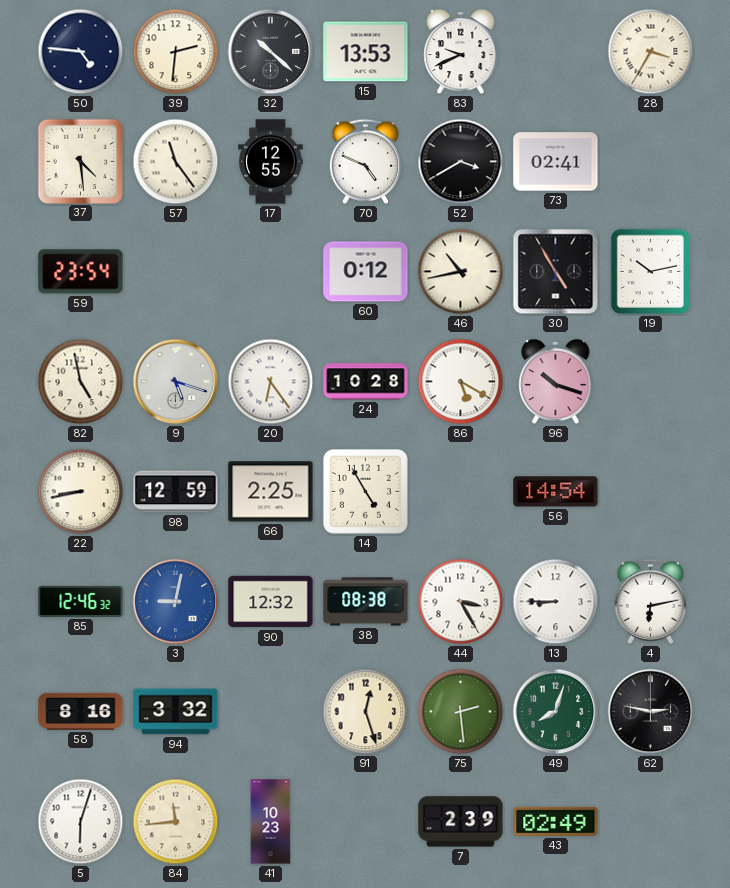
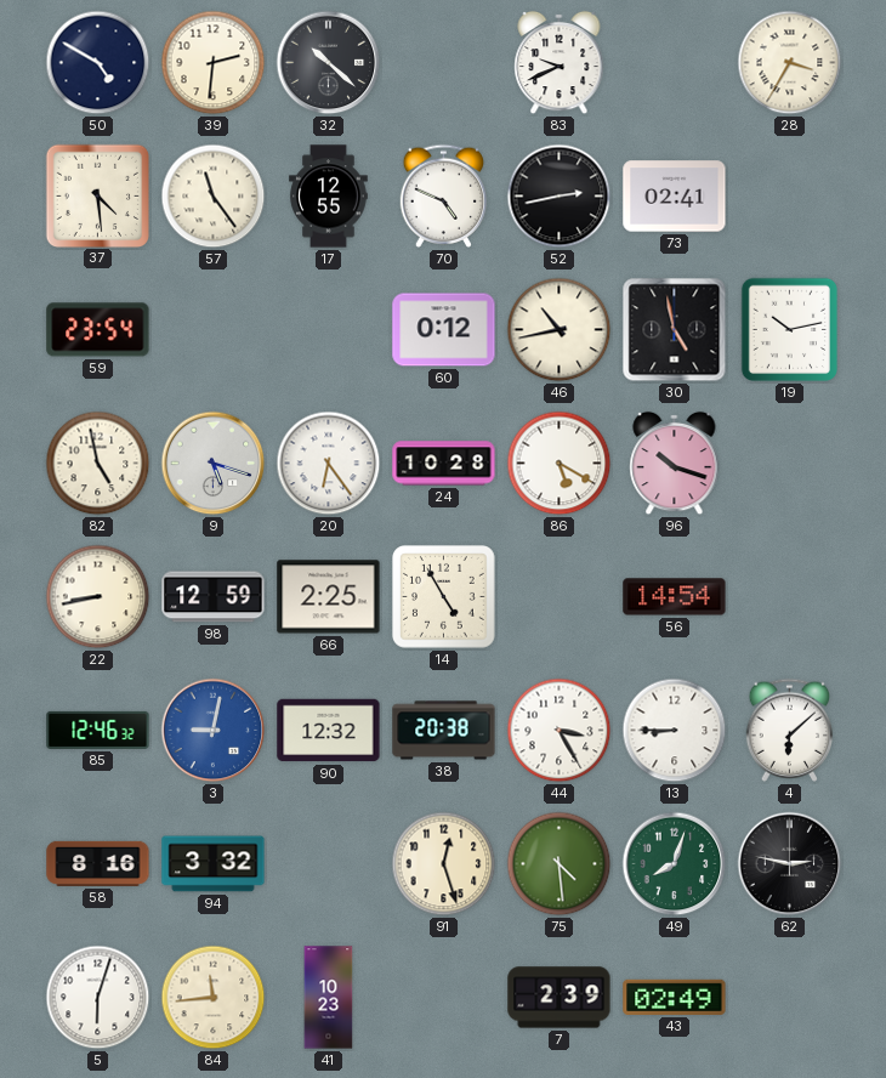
50: 4:46 -> 4:50 (98, 63)
15: 13:53 -> none (366, 52)
52: 3:40 -> 2:43 (560, 197)
30: 4:55 -> 4:58 (675, 330)
38: 08:38 -> 20:38 (444, 731)
4: 6:13 -> 6:08 (790, 730)
75: 2:29 -> 4:29 (560, 864)
